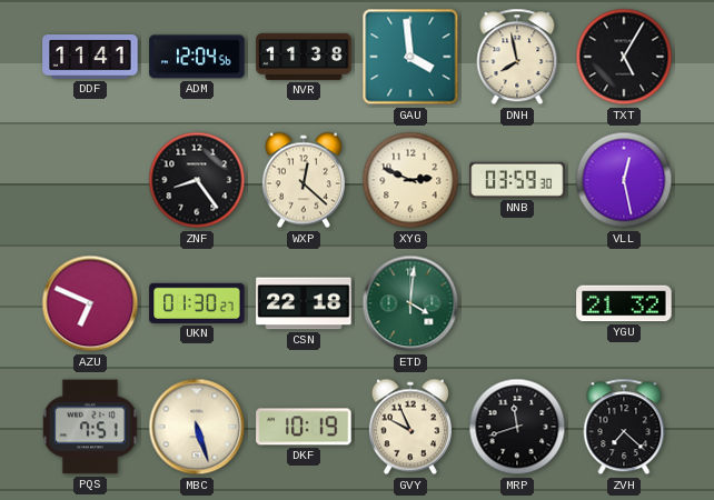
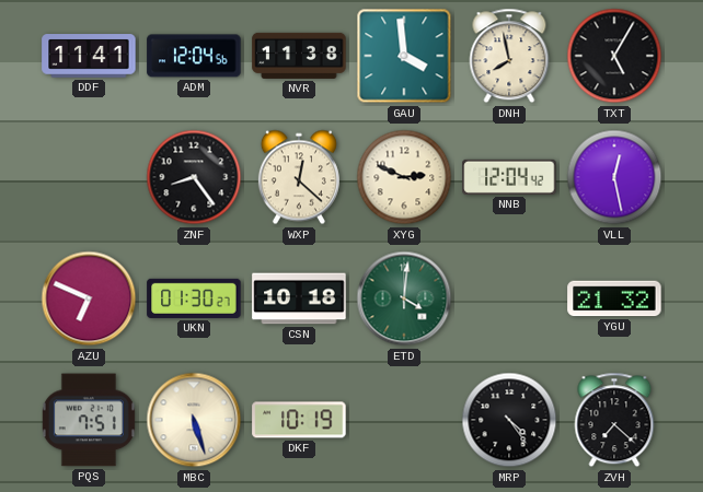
NNB: 03:59 -> 12:04 (509, 177)
CSN: 22:18 -> 10:18 (299, 298)
GVY: 9:56 -> none (410, 427)
MRP: 11:42 -> 4:24 (509, 420)
